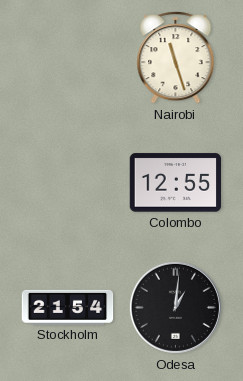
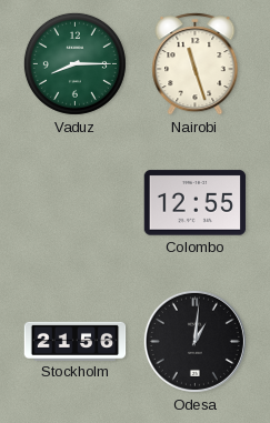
Vaduz: none -> 8:15 (74, 63)
Stockholm: 21:54 -> 21:56 (76, 341)
